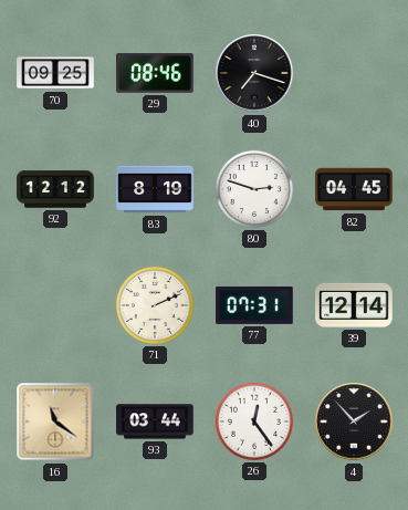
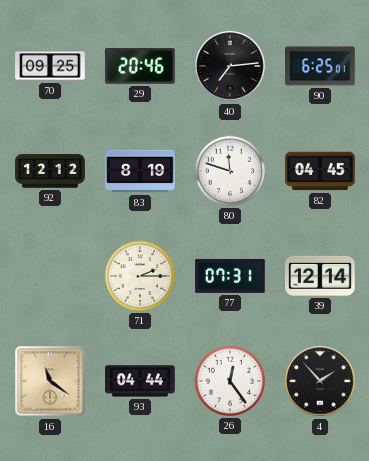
29: 08:46 -> 20:46 (140, 66)
40: 7:18 -> 7:14 (230, 66)
90: none -> 6:25 (320, 66)
80: 2:48 -> 11:48 (230, 171)
71: 2:11 -> 2:15 (140, 276)
93: 03:44 -> 04:44 (140, 381)
